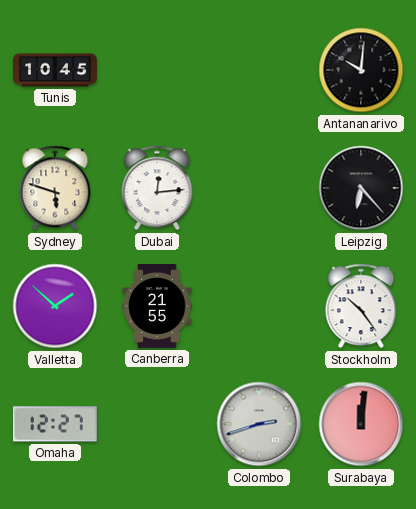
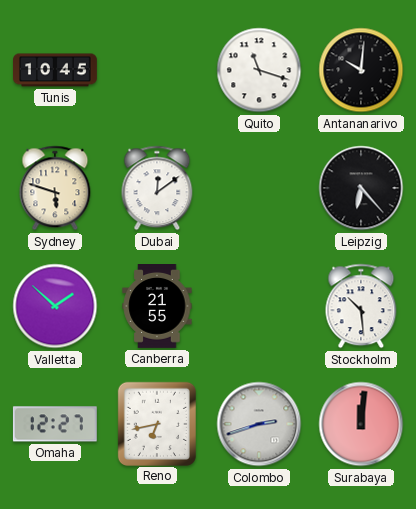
Quito: none -> 11:18 (259, 70)
Dubai: 12:14 -> 12:09 (157, 188)
Stockholm: 10:24 -> 10:29 (361, 306)
Reno: none -> 6:43 (157, 423)
